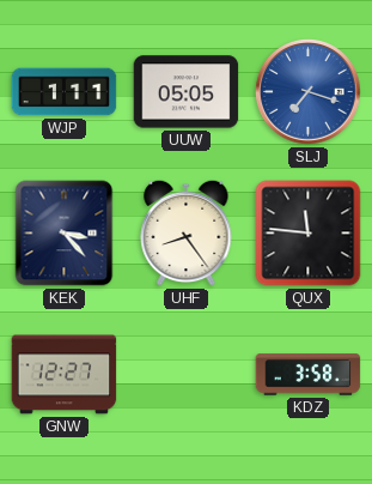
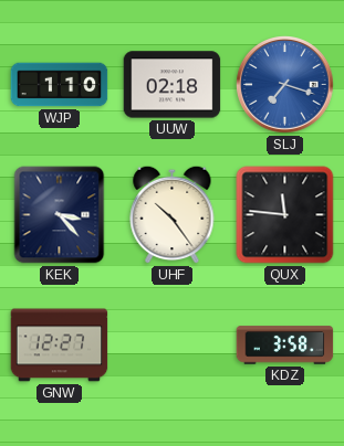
WJP: 1:11 -> 1:10 (60, 85)
UUW: 05:05 -> 02:18 (173, 85)
UHF: 8:24 -> 10:24 (173, 214)
